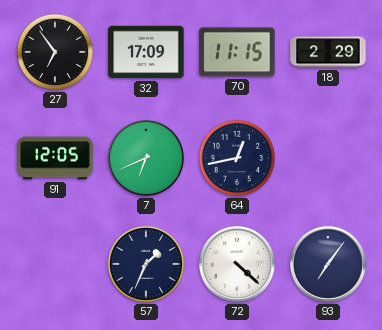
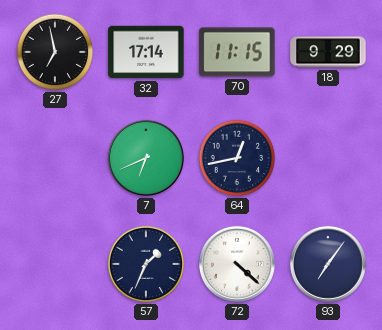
27: 6:54 -> 6:58 (55, 52)
32: 17:09 -> 17:14 (146, 52)
18: 2:29 -> 9:29 (328, 52)
91: 12:05 -> none (55, 158)
